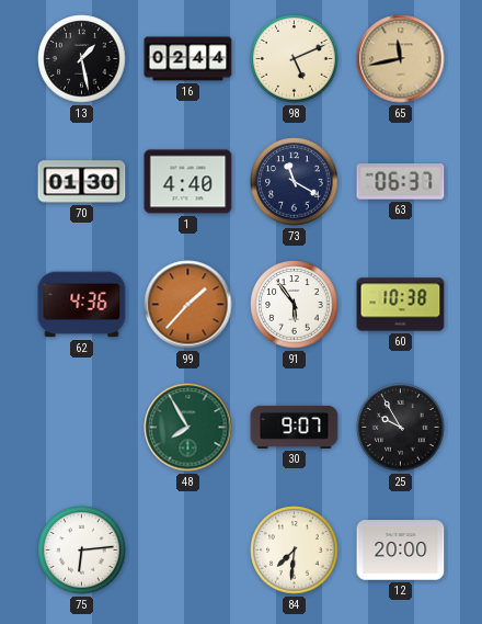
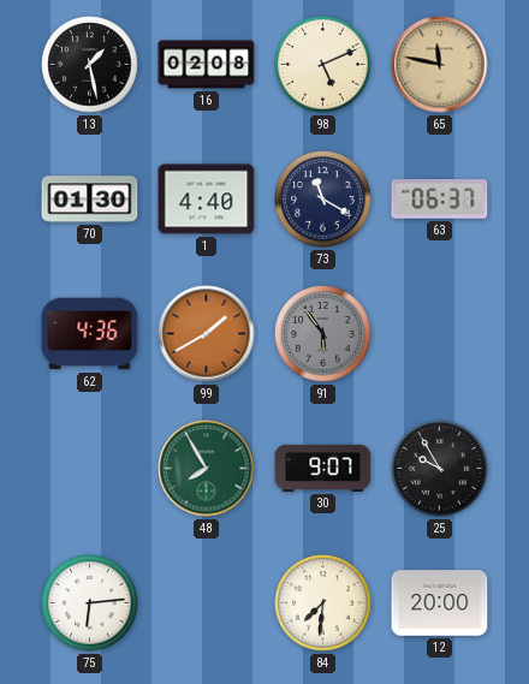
16: 02:44 -> 02:08 (207, 65)
65: 11:43 -> 11:47 (440, 65)
99: 1:37 -> 1:40 (207, 334)
91 dial: white -> grey (323, 334)
60: 10:38 -> none (401, 305)
